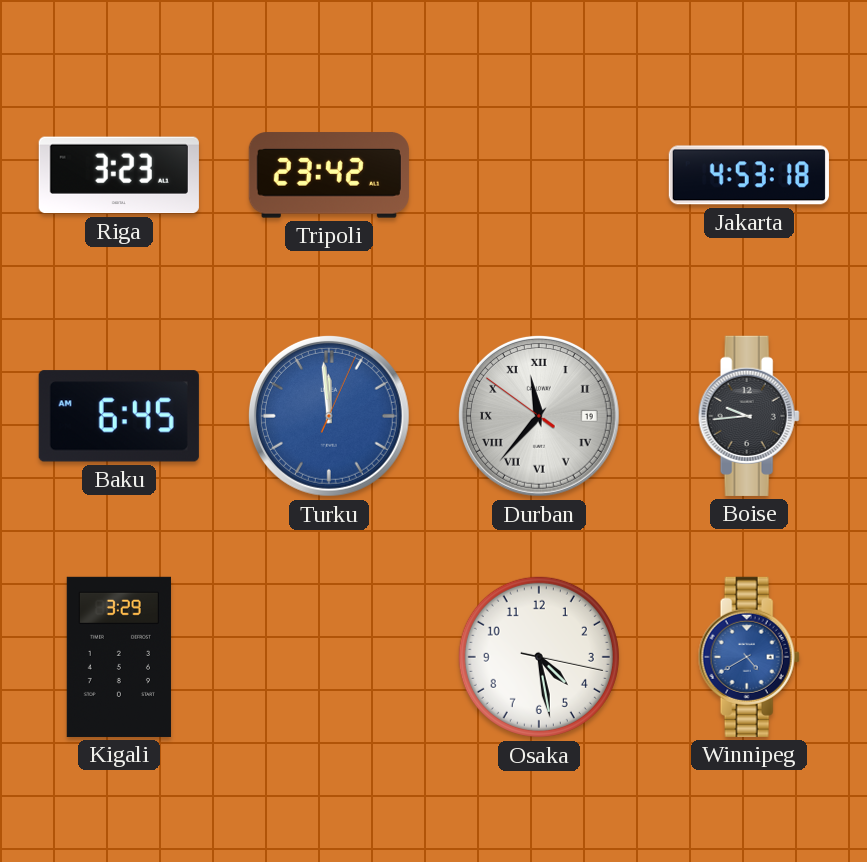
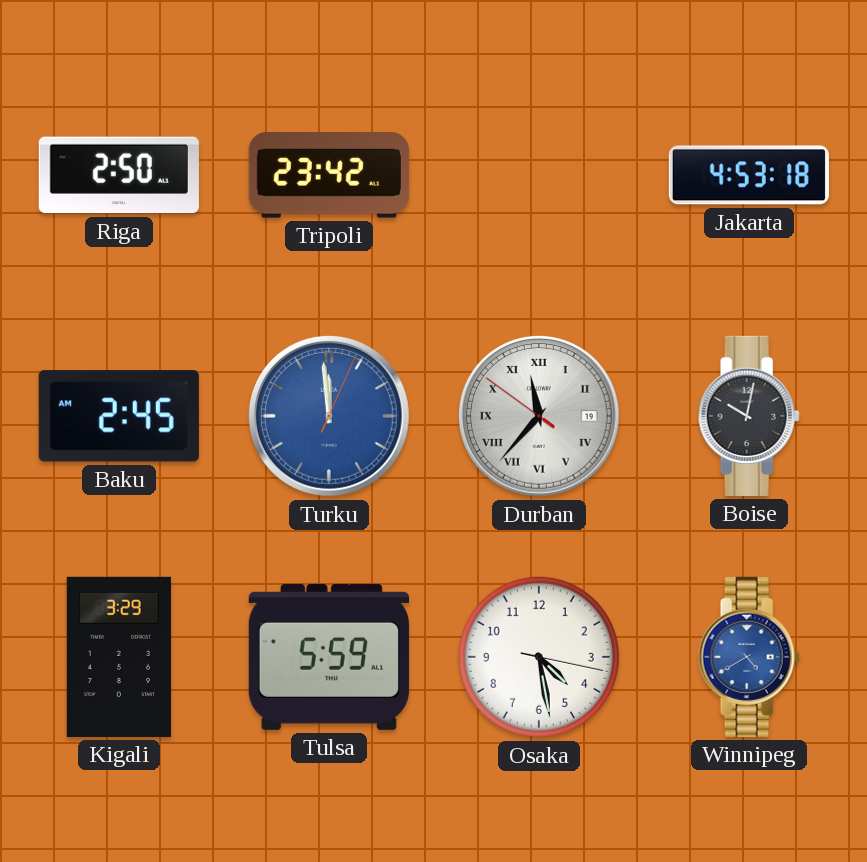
Riga: 3:23 -> 2:50 (119, 175)
Baku: 6:45 -> 2:45 (119, 416)
Boise: 9:44 -> 10:02 (749, 416)
Tulsa: none -> 5:59 (329, 657)
